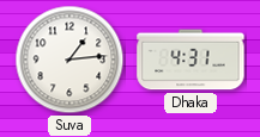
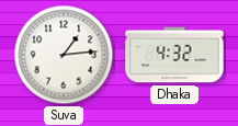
Dhaka: 4:31 -> 4:32 (174, 55)
